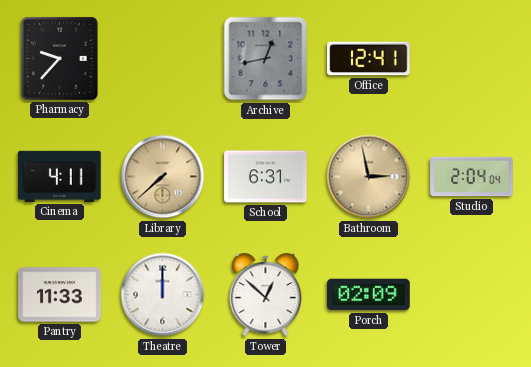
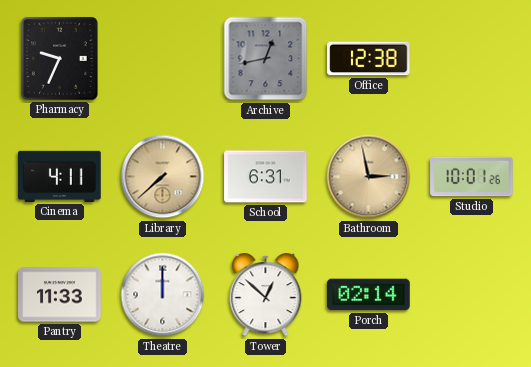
Pharmacy: 9:37 -> 9:34 (59, 58)
Office: 12:41 -> 12:38 (369, 59)
Studio: 2:04 -> 10:01 (472, 177)
Porch: 02:09 -> 02:14 (369, 295)
